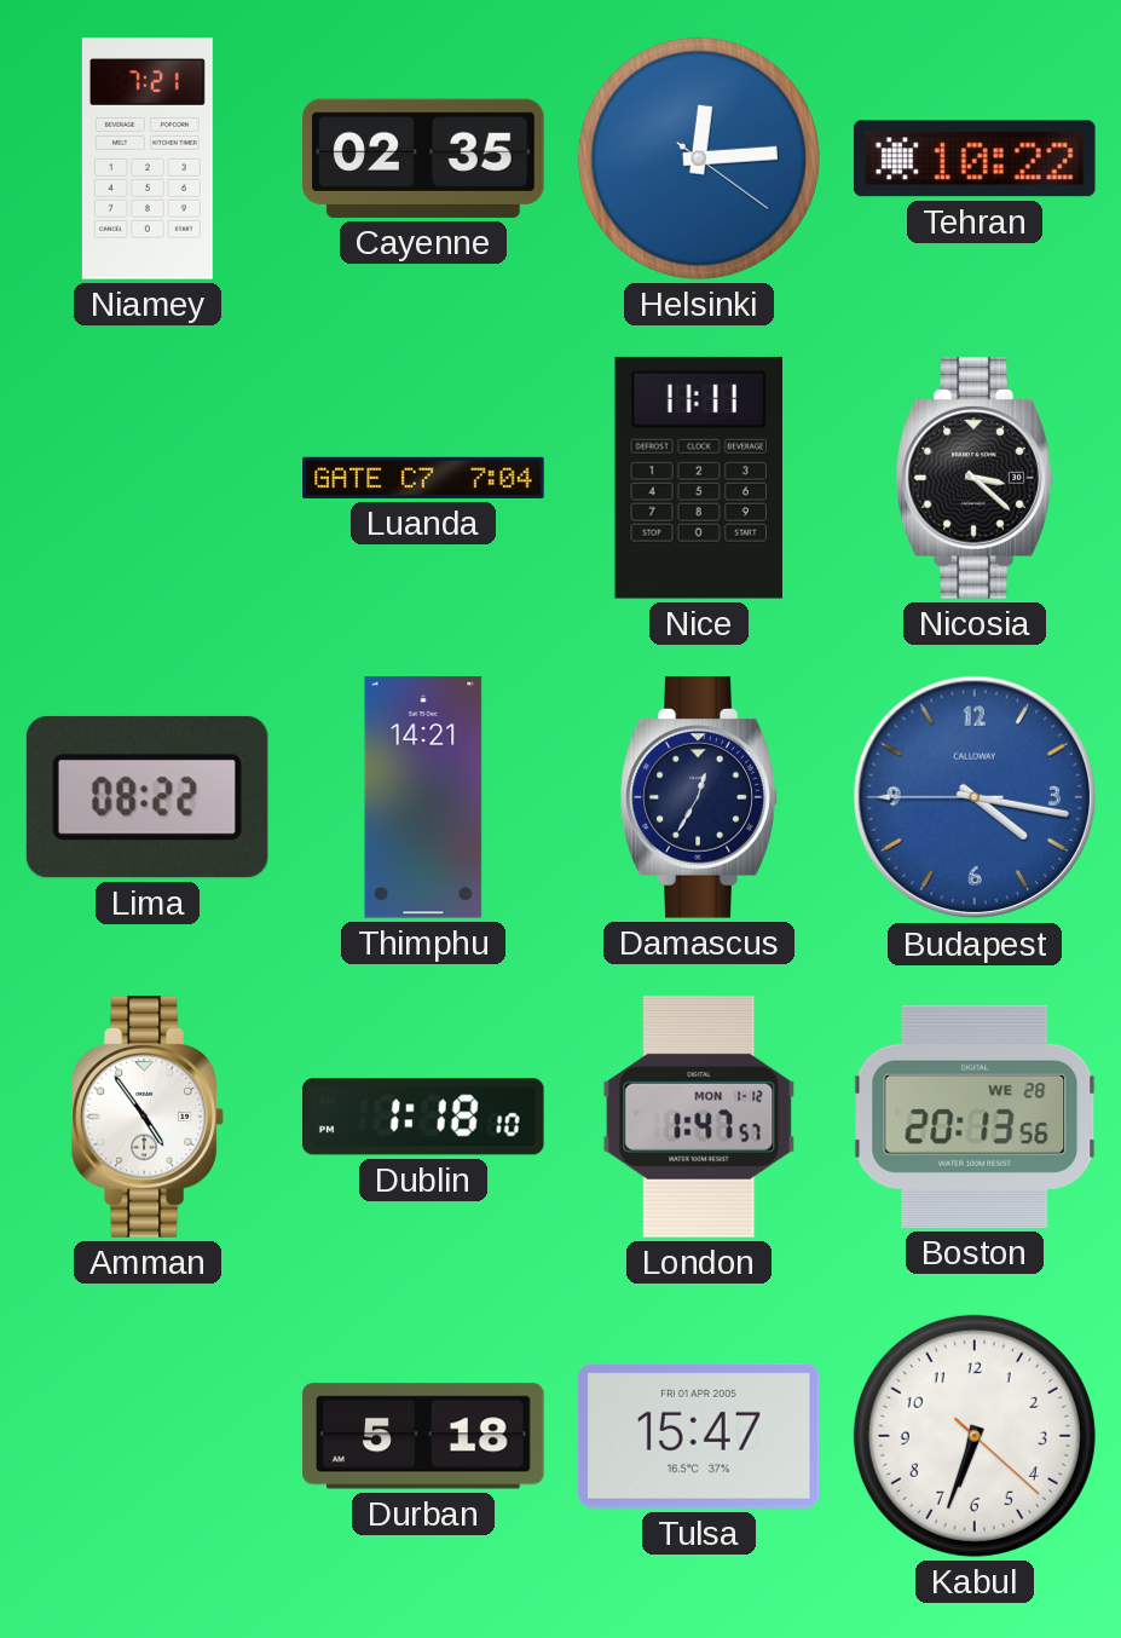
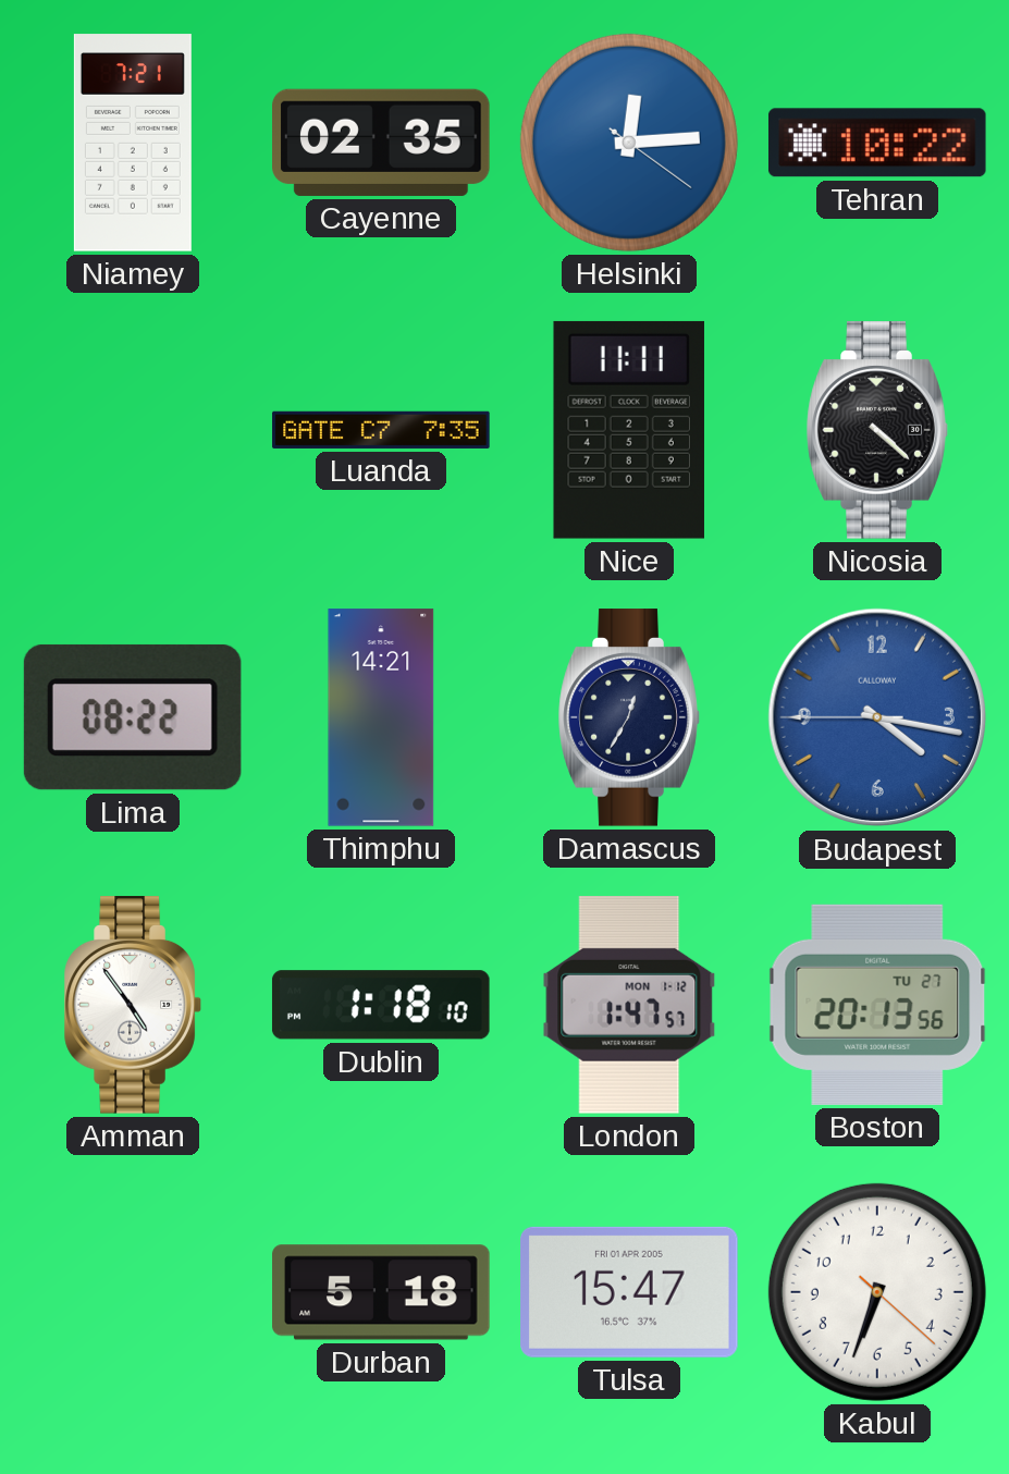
Luanda: 7:04 -> 7:35 (381, 430)
Nicosia: 3:22 -> 4:22 (877, 430)
Boston date: WE 28 -> TU 27 (877, 1005)
